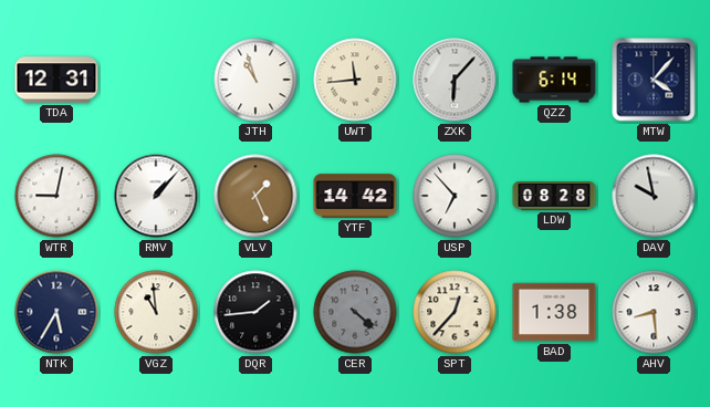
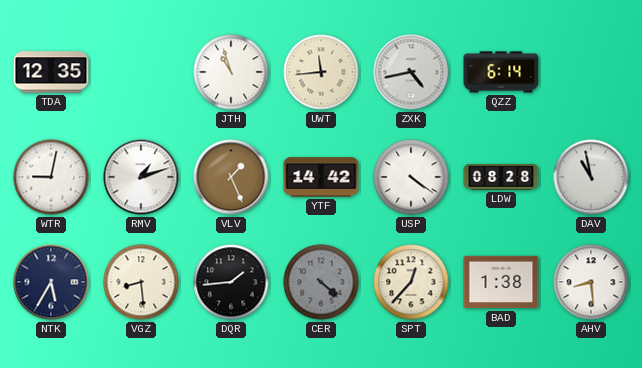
TDA: 12:31 -> 12:35 (51, 72)
ZXK: 6:07 -> 4:43 (411, 72)
MTW: 4:07 -> none (654, 80)
RMV: 1:07 -> 1:12 (141, 177)
USP: 6:53 -> 4:21 (411, 177)
DAV: 9:58 -> 10:58 (591, 177)
VGZ: 10:59 -> 8:29 (141, 282)
